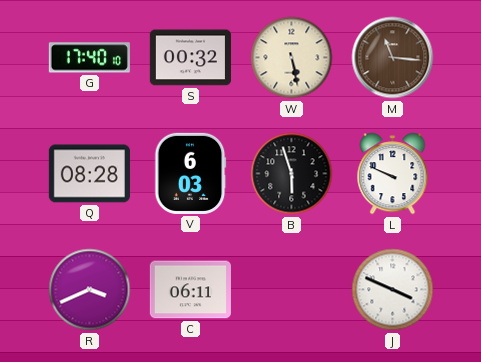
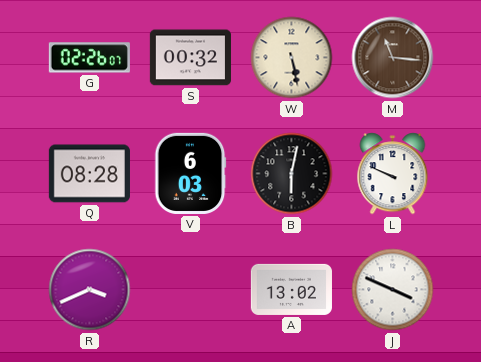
G: 17:40 -> 02:26 (89, 58)
B: 5:57 -> 6:02 (292, 174)
C: 06:11 -> none (190, 290)
A: none -> 13:02 (291, 289)
